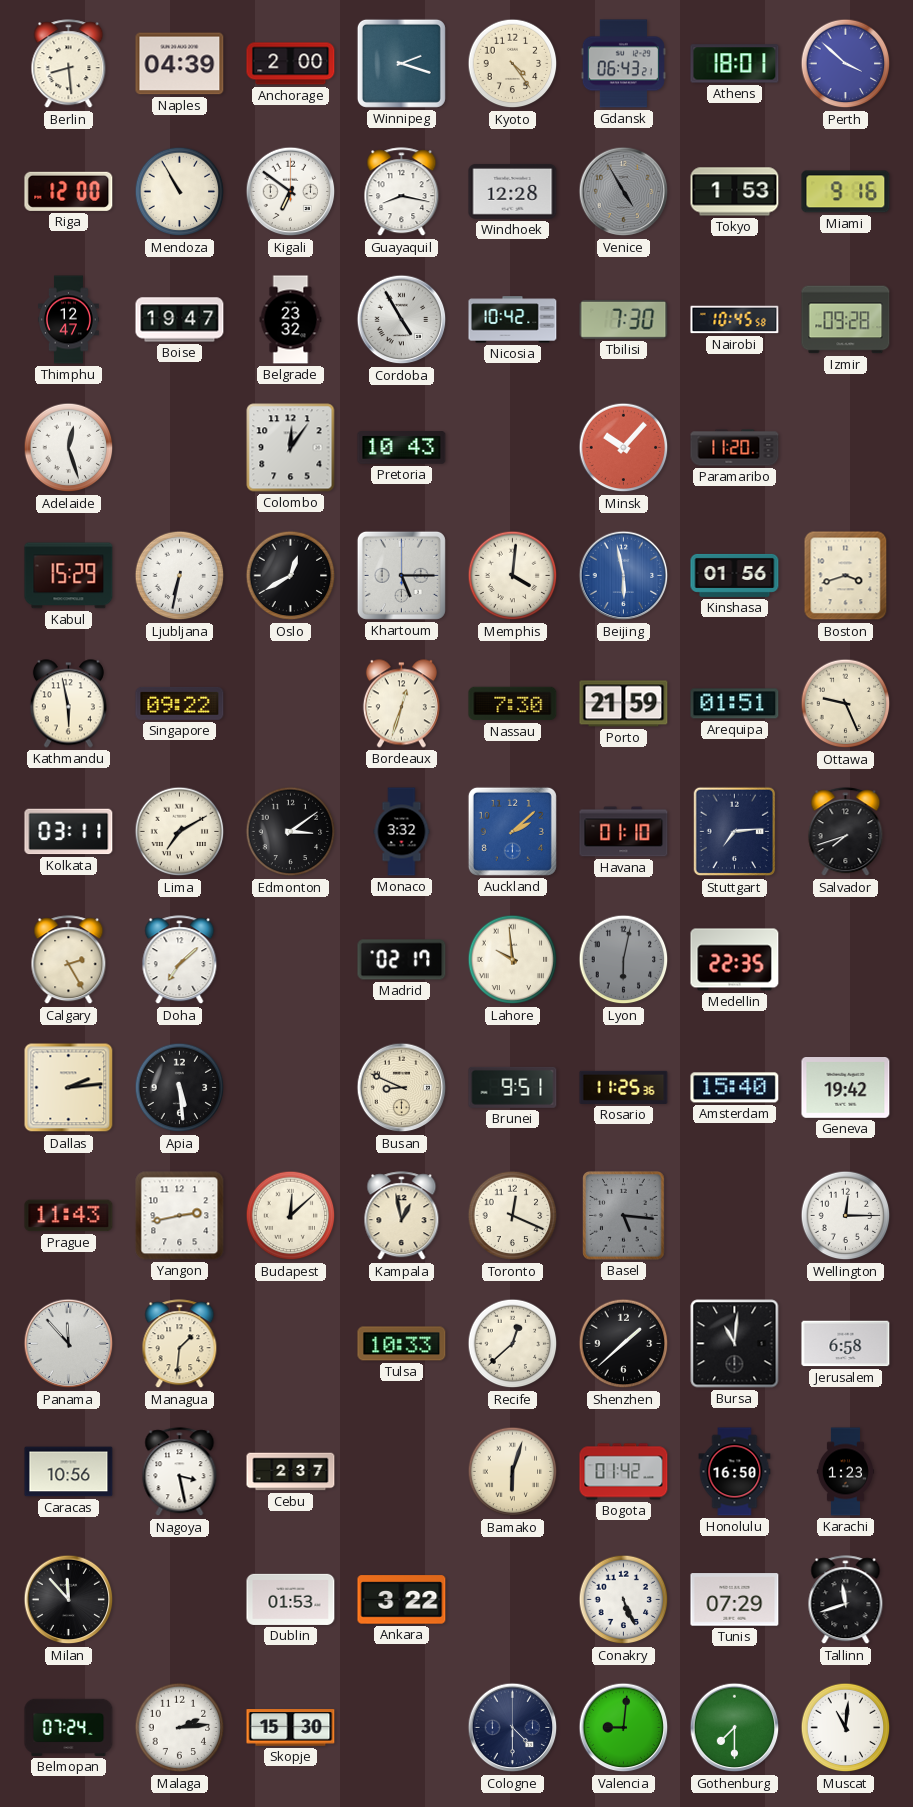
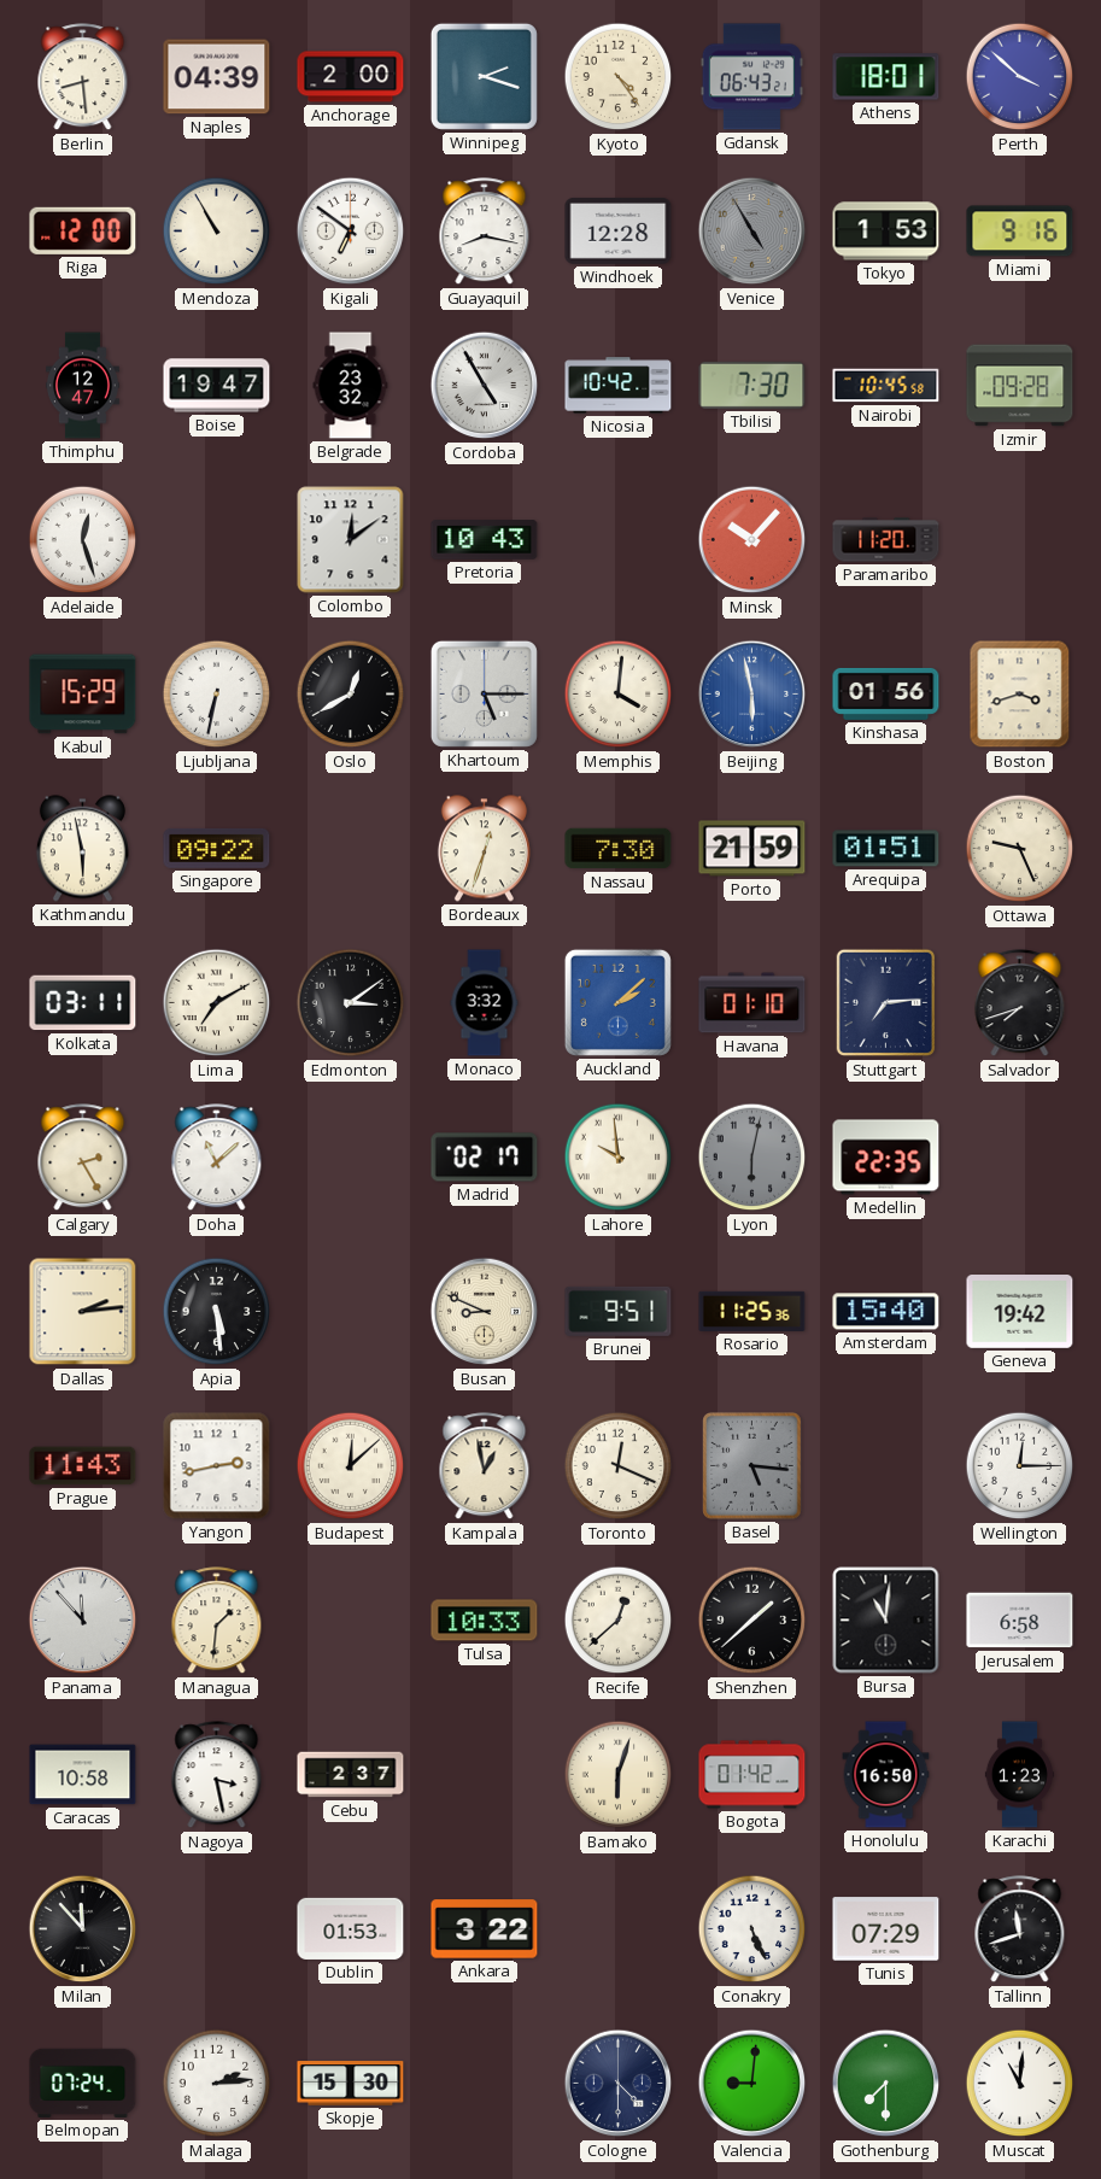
Colombo: 12:06 -> 12:09 (351, 540)
Doha: 7:08 -> 11:08 (217, 1158)
Caracas: 10:56 -> 10:58 (83, 1775)
